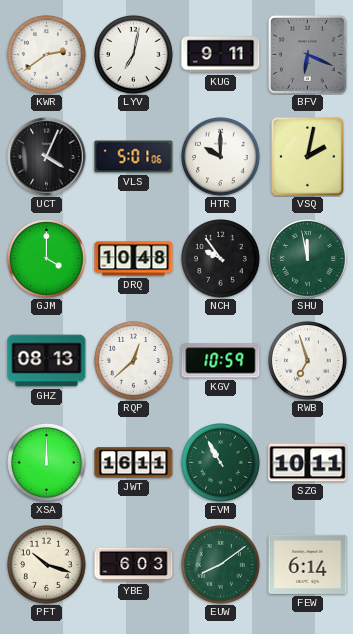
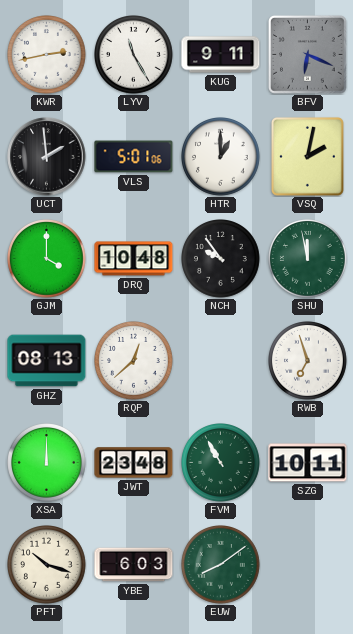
KWR: 2:39 -> 2:43 (47, 55)
LYV: 7:02 -> 11:25 (134, 55)
UCT: 4:04 -> 1:59 (47, 157)
HTR: 10:00 -> 1:00 (221, 157)
KGV: 10:59 -> none (221, 361)
JWT: 16:11 -> 23:48 (134, 463)
FEW: 6:14 -> none (308, 564)
